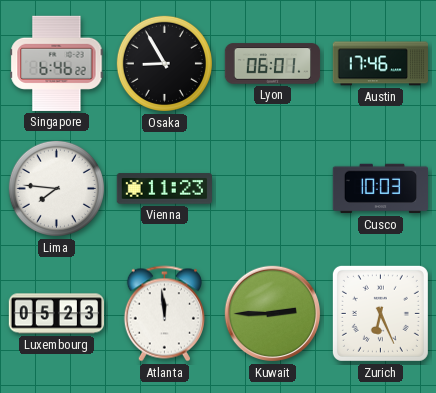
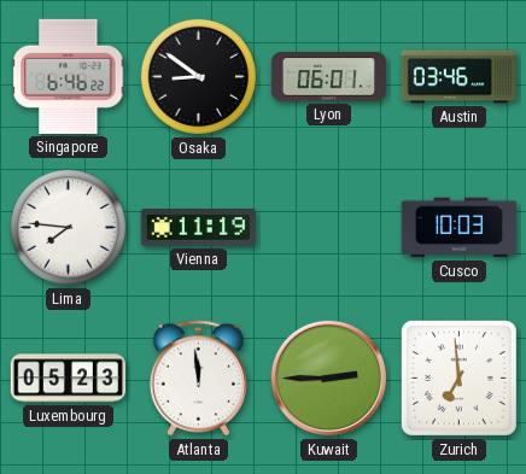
Osaka: 8:55 -> 8:51 (198, 76)
Austin: 17:46 -> 03:46 (458, 77)
Vienna: 11:23 -> 11:19 (198, 228)
Zurich: 6:26 -> 6:59 (458, 378)
